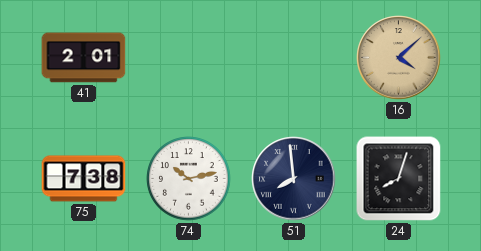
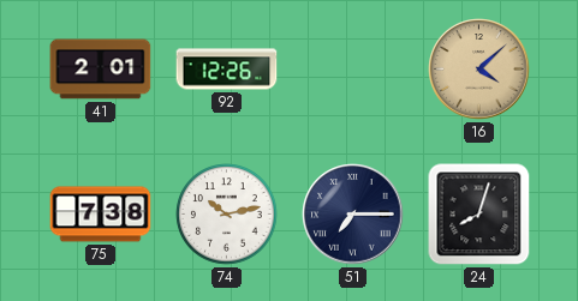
92: none -> 12:26 (227, 70)
51: 7:59 -> 7:15 (353, 215)
